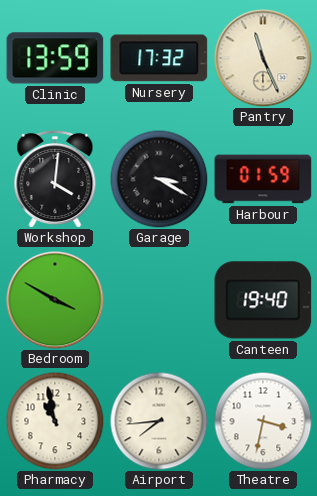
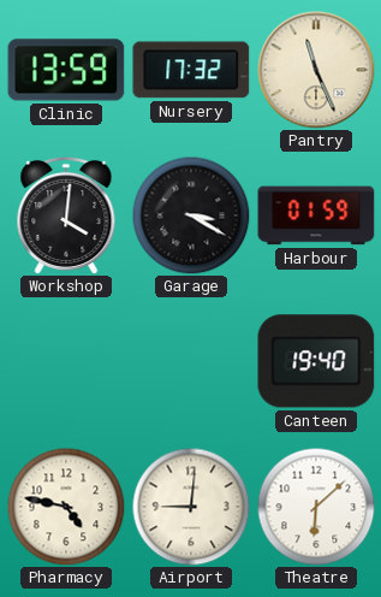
Bedroom: 3:50 -> none (55, 300)
Pharmacy: 10:58 -> 4:47 (66, 507)
Airport: 7:44 -> 9:01 (191, 507)
Theatre: 3:32 -> 6:08 (316, 507)
